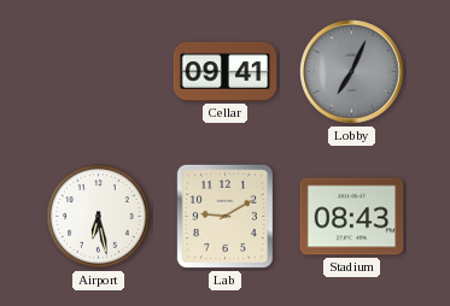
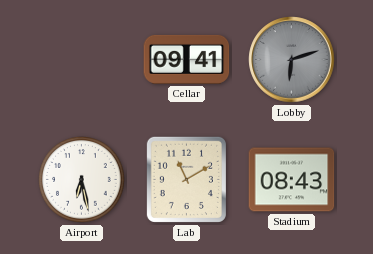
Lobby: 7:04 -> 6:12 (292, 60)
Lab: 9:10 -> 11:10 (186, 179)
